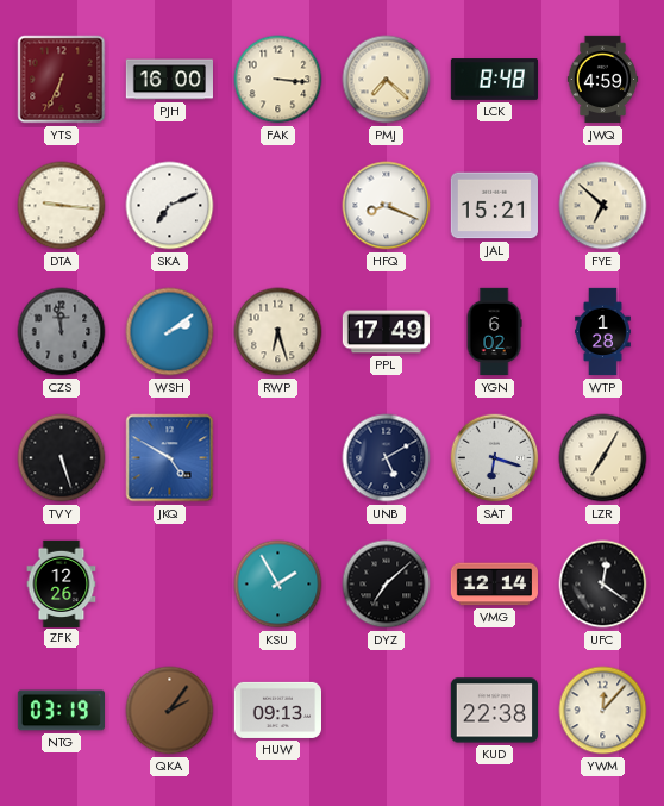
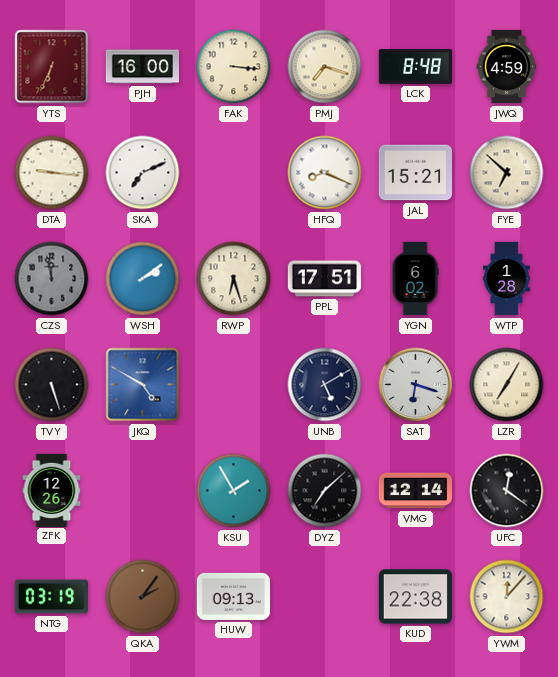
PMJ: 7:22 -> 7:18 (325, 67)
PPL: 17:49 -> 17:51 (324, 279)
